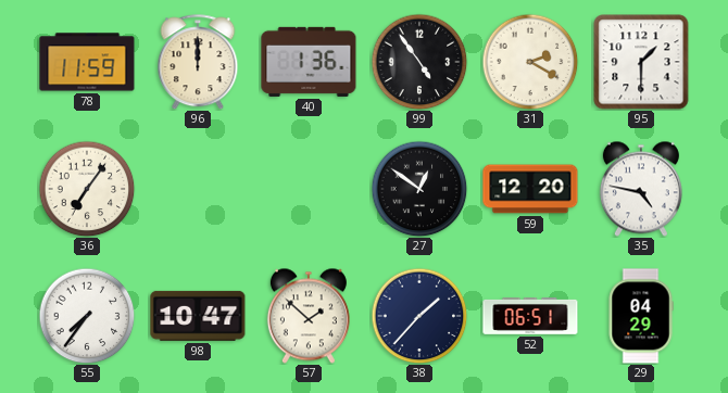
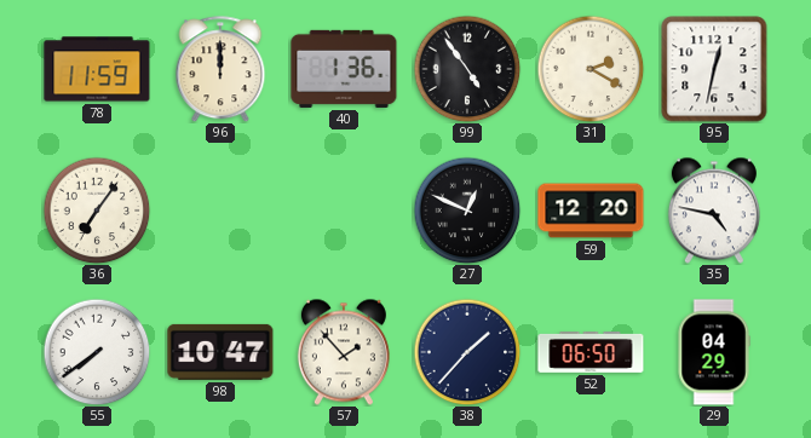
95: 1:30 -> 12:32 (714, 69)
27: 12:51 -> 12:49 (467, 211)
55: 7:36 -> 7:39 (97, 352)
57: 1:52 -> 1:53 (344, 352)
52: 06:51 -> 06:50 (591, 353)
